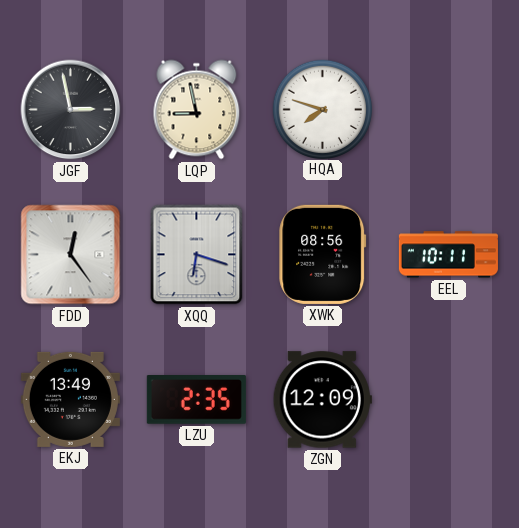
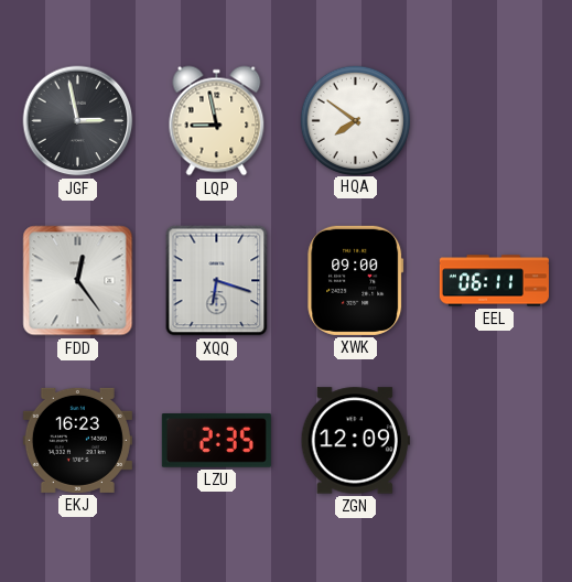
HQA: 7:48 -> 7:51 (355, 120)
XWK: 08:56 -> 09:00 (356, 280)
EEL: 10:11 -> 06:11 (494, 281)
EKJ: 13:49 -> 16:23 (77, 440)
